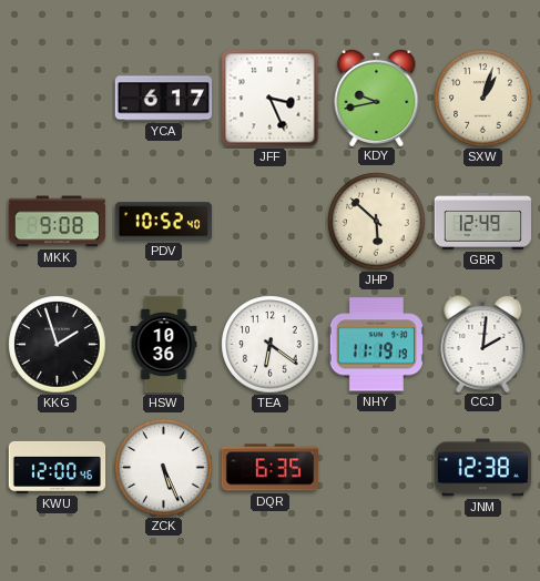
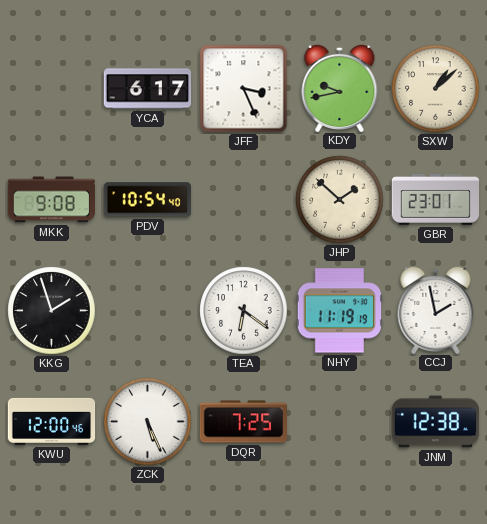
SXW: 1:03 -> 1:08 (436, 89)
PDV: 10:52 -> 10:54 (147, 200)
JHP: 5:52 -> 1:52 (340, 200)
GBR: 12:49 -> 23:01 (436, 199)
HSW: 10:36 -> none (164, 345)
CCJ: 2:01 -> 1:58 (436, 309)
DQR: 6:35 -> 7:25 (244, 422)
